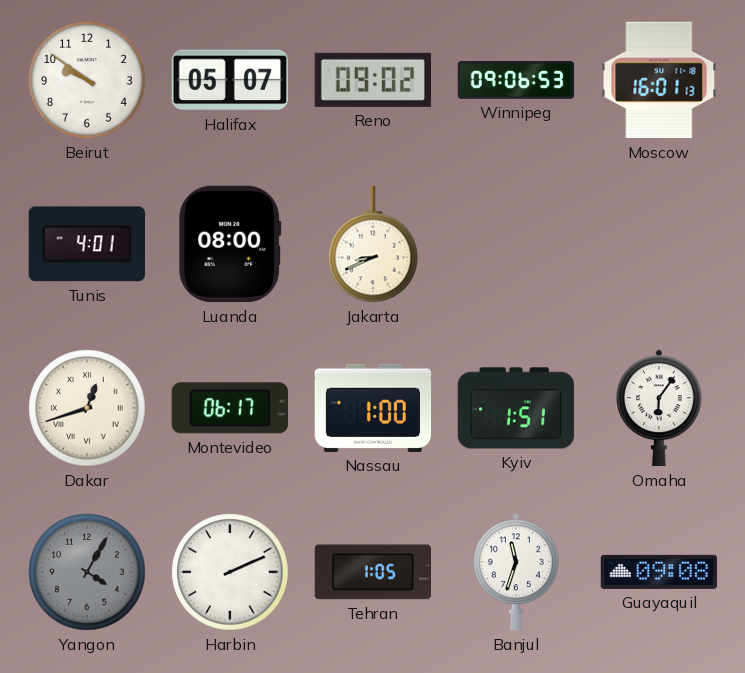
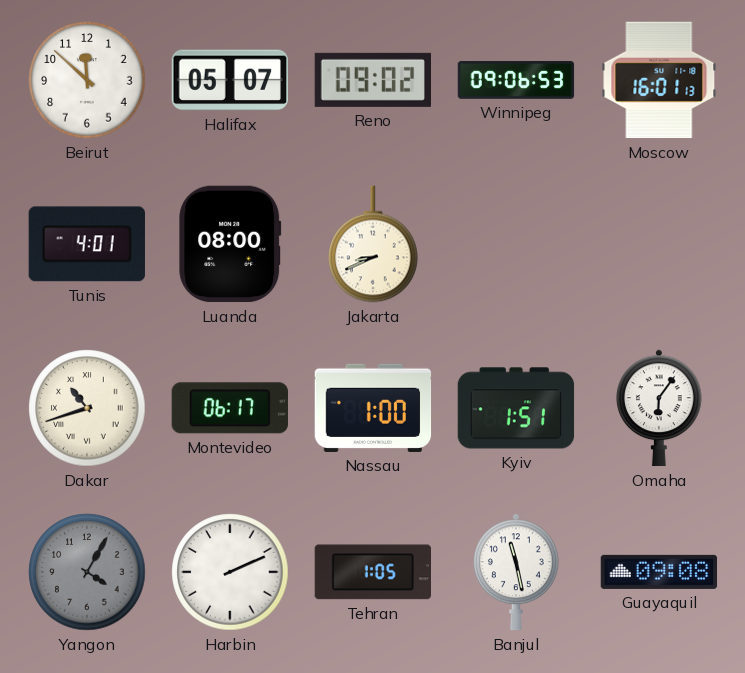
Beirut: 9:51 -> 11:52 (87, 80)
Dakar: 12:42 -> 10:42 (87, 408)
Banjul: 11:33 -> 11:28 (517, 572)
